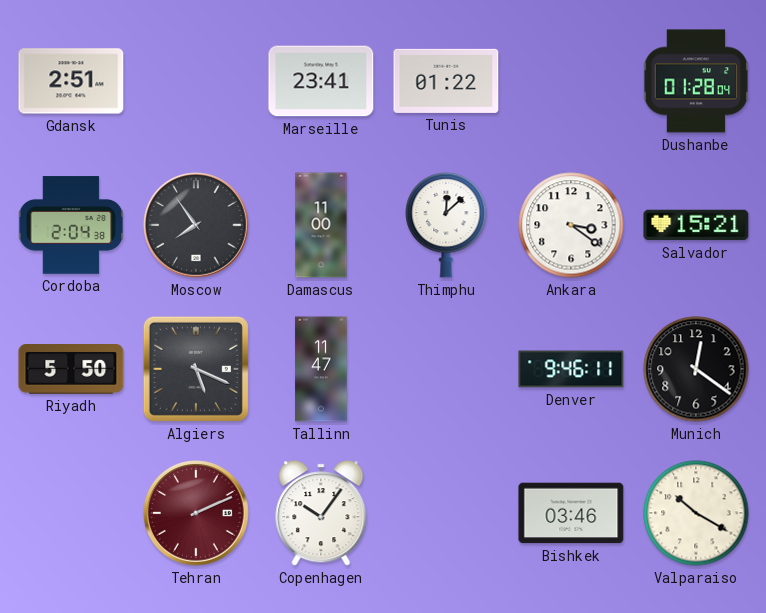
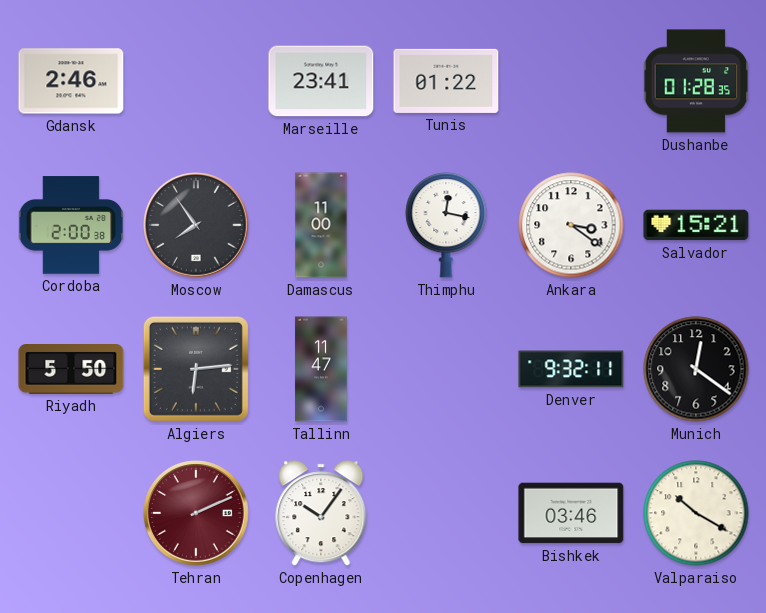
Gdansk: 2:51 -> 2:46 (71, 81)
Dushanbe: 01:28:04 -> 01:28:35 (696, 81)
Cordoba: 2:04 -> 2:00 (71, 225)
Thimphu: 12:08 -> 12:17 (446, 225)
Algiers: 5:19 -> 6:14 (196, 369)
Denver: 9:46 -> 9:32 (571, 369)
